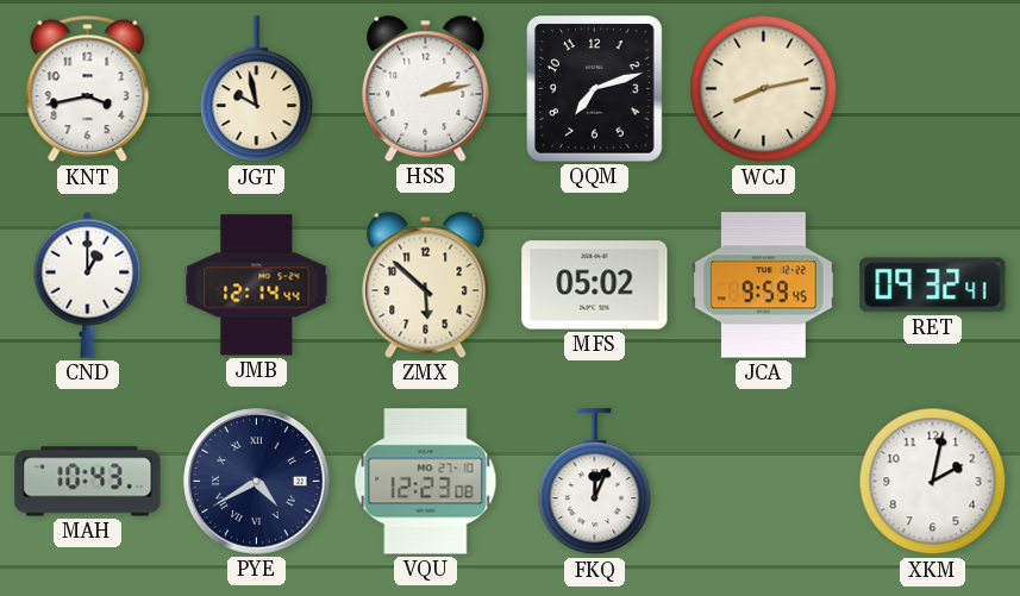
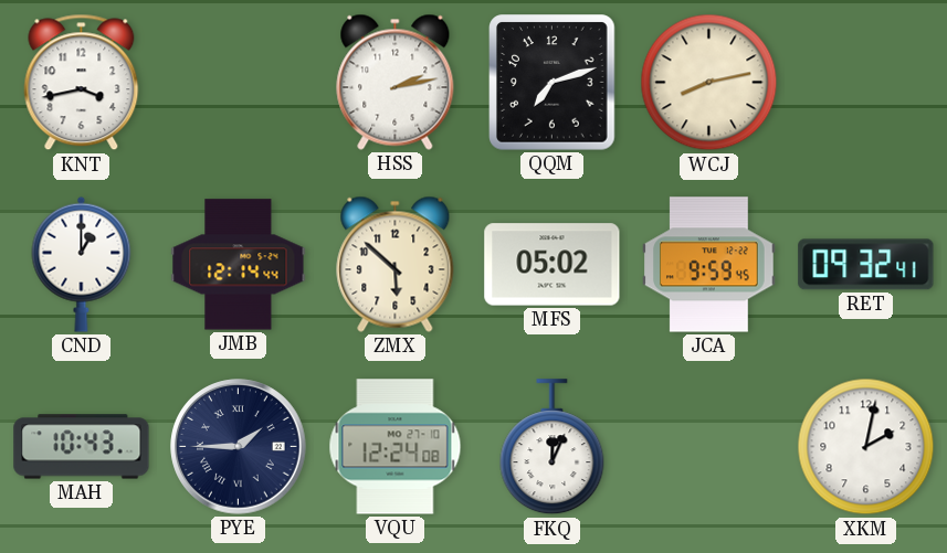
JGT: 9:58 -> none (257, 89)
PYE: 4:40 -> 1:45 (239, 447)
VQU: 12:23 -> 12:24 (396, 447)
